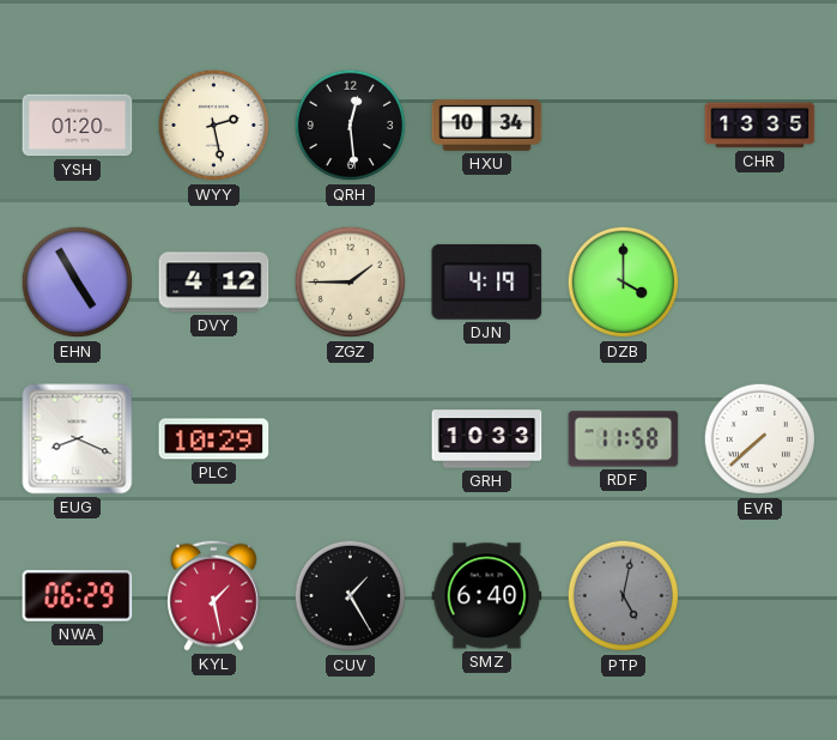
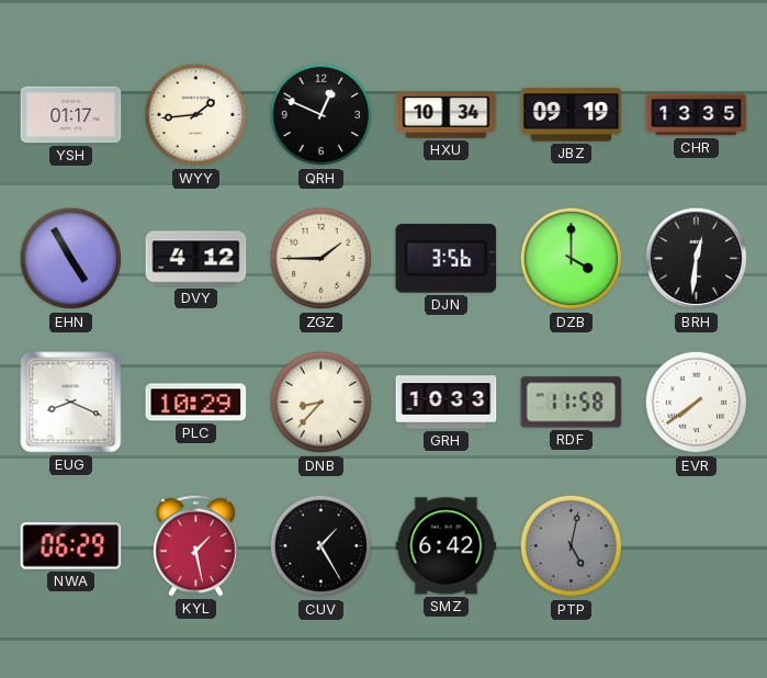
YSH: 01:20 -> 01:17 (71, 115)
WYY: 2:28 -> 1:44 (196, 115)
QRH: 12:29 -> 12:49 (322, 115)
JBZ: none -> 09:19 (572, 115)
DJN: 4:19 -> 3:56 (447, 258)
BRH: none -> 12:31 (697, 259)
DNB: none -> 8:37 (322, 403)
EVR: 7:38 -> 7:39 (697, 403)
SMZ: 6:40 -> 6:42 (447, 546)
